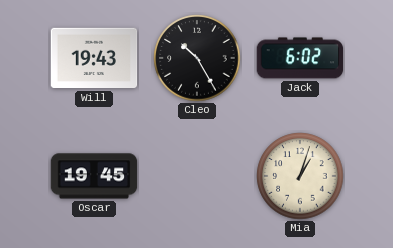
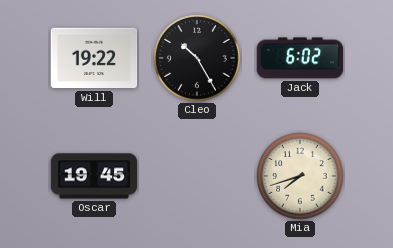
Will: 19:43 -> 19:22 (94, 58)
Mia: 1:03 -> 7:42 (300, 176)
